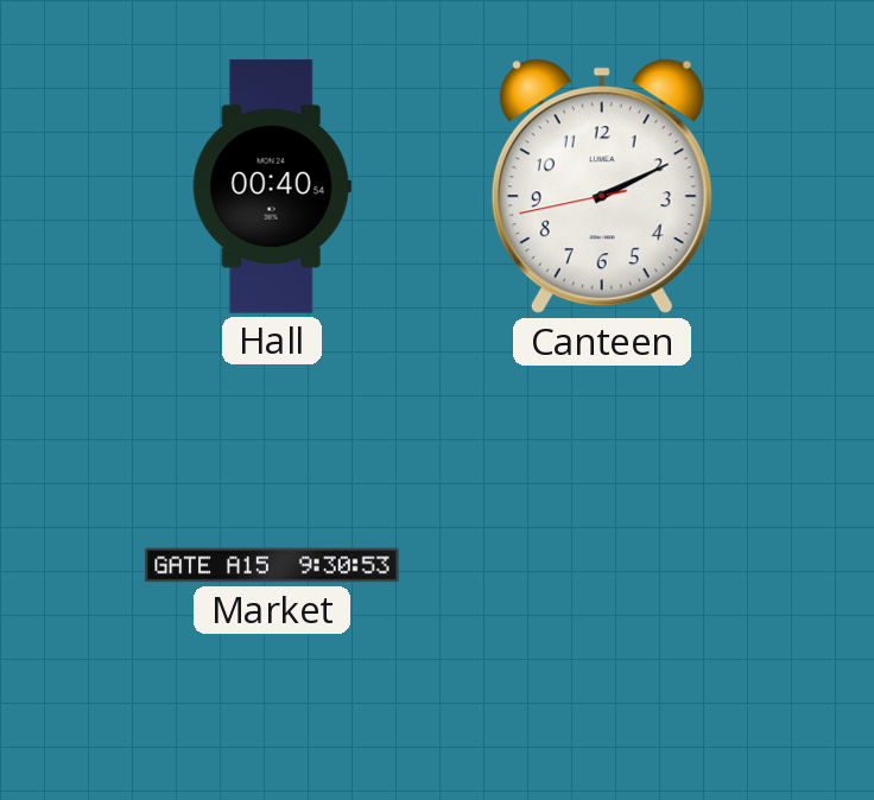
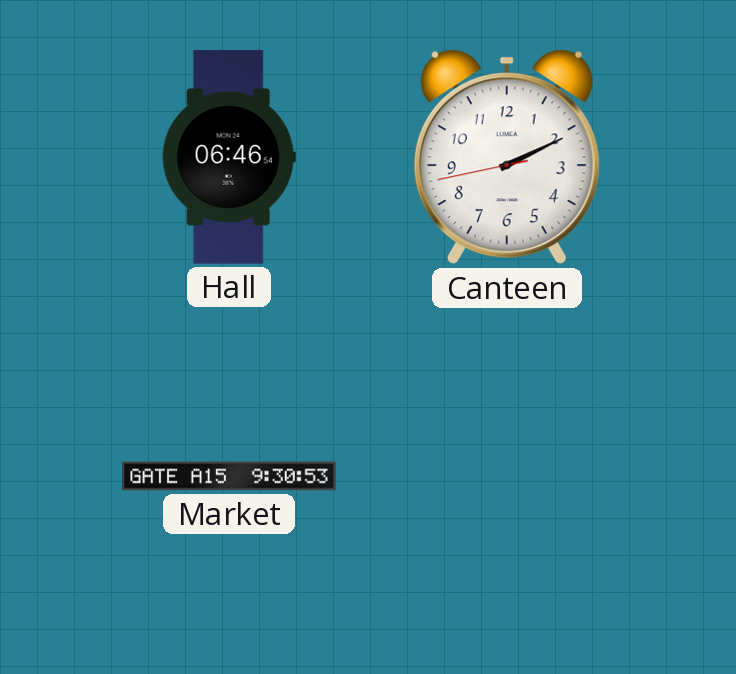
Hall: 00:40 -> 06:46 (229, 157)
